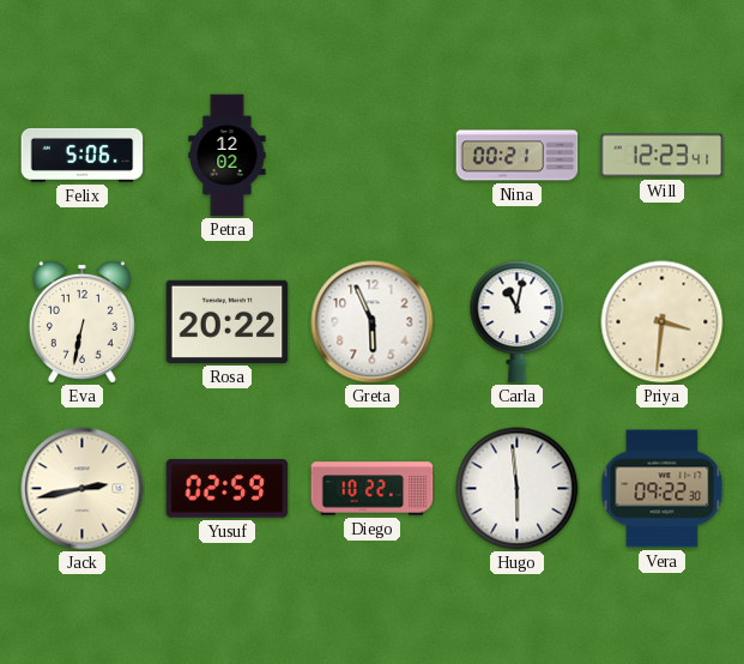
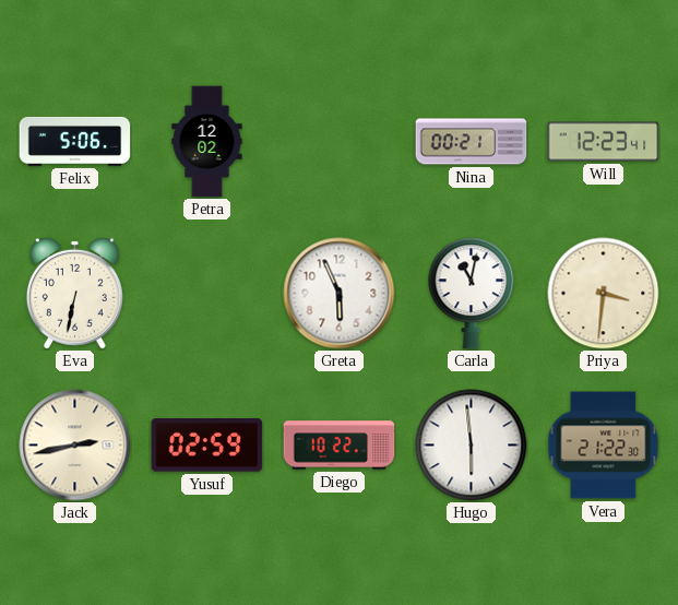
Rosa: 20:22 -> none (228, 321)
Vera: 09:22 -> 21:22 (604, 446)
